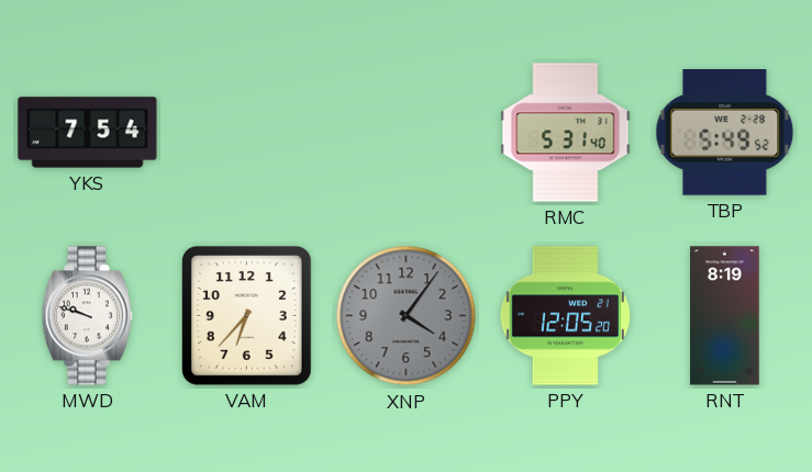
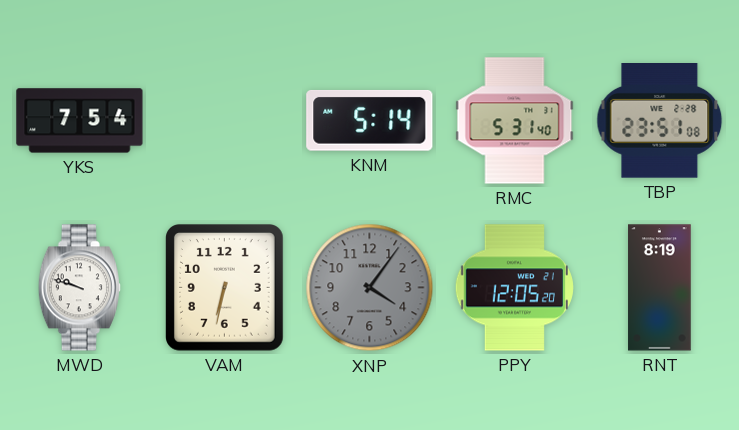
KNM: none -> 5:14 (370, 120)
TBP: 5:49 -> 23:51 (660, 121)
VAM: 6:37 -> 6:32 (225, 288)
